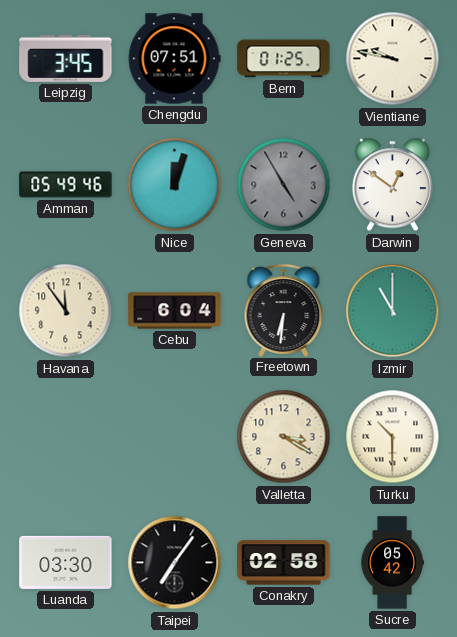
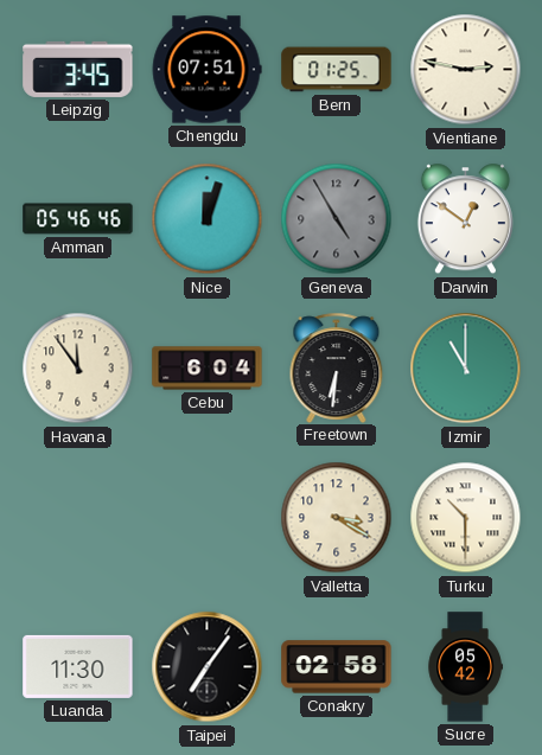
Vientiane: 9:47 -> 2:47 (466, 70)
Amman: 05:49 -> 05:46 (78, 219)
Luanda: 03:30 -> 11:30 (78, 666)
